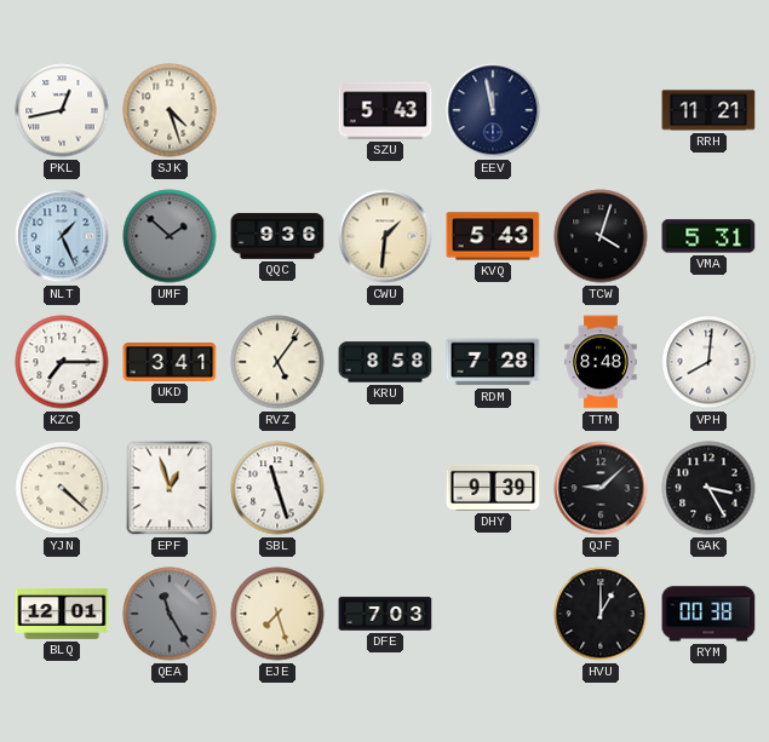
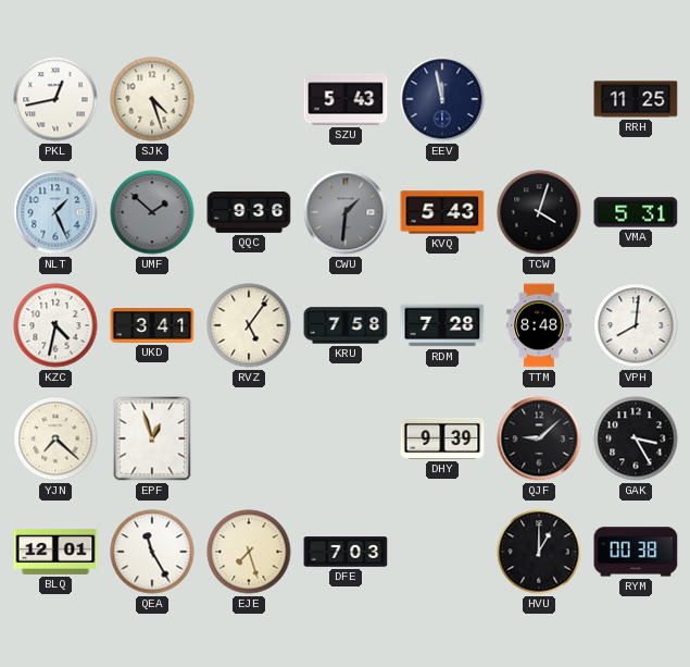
RRH: 11:21 -> 11:25 (636, 99)
CWU dial: cream -> grey (346, 212)
KZC: 7:15 -> 4:32 (55, 325)
KRU: 8:58 -> 7:58 (346, 325)
YJN: 4:22 -> 7:22 (55, 439)
SBL: 11:27 -> none (277, 488)
QEA dial: grey -> white (152, 552)
